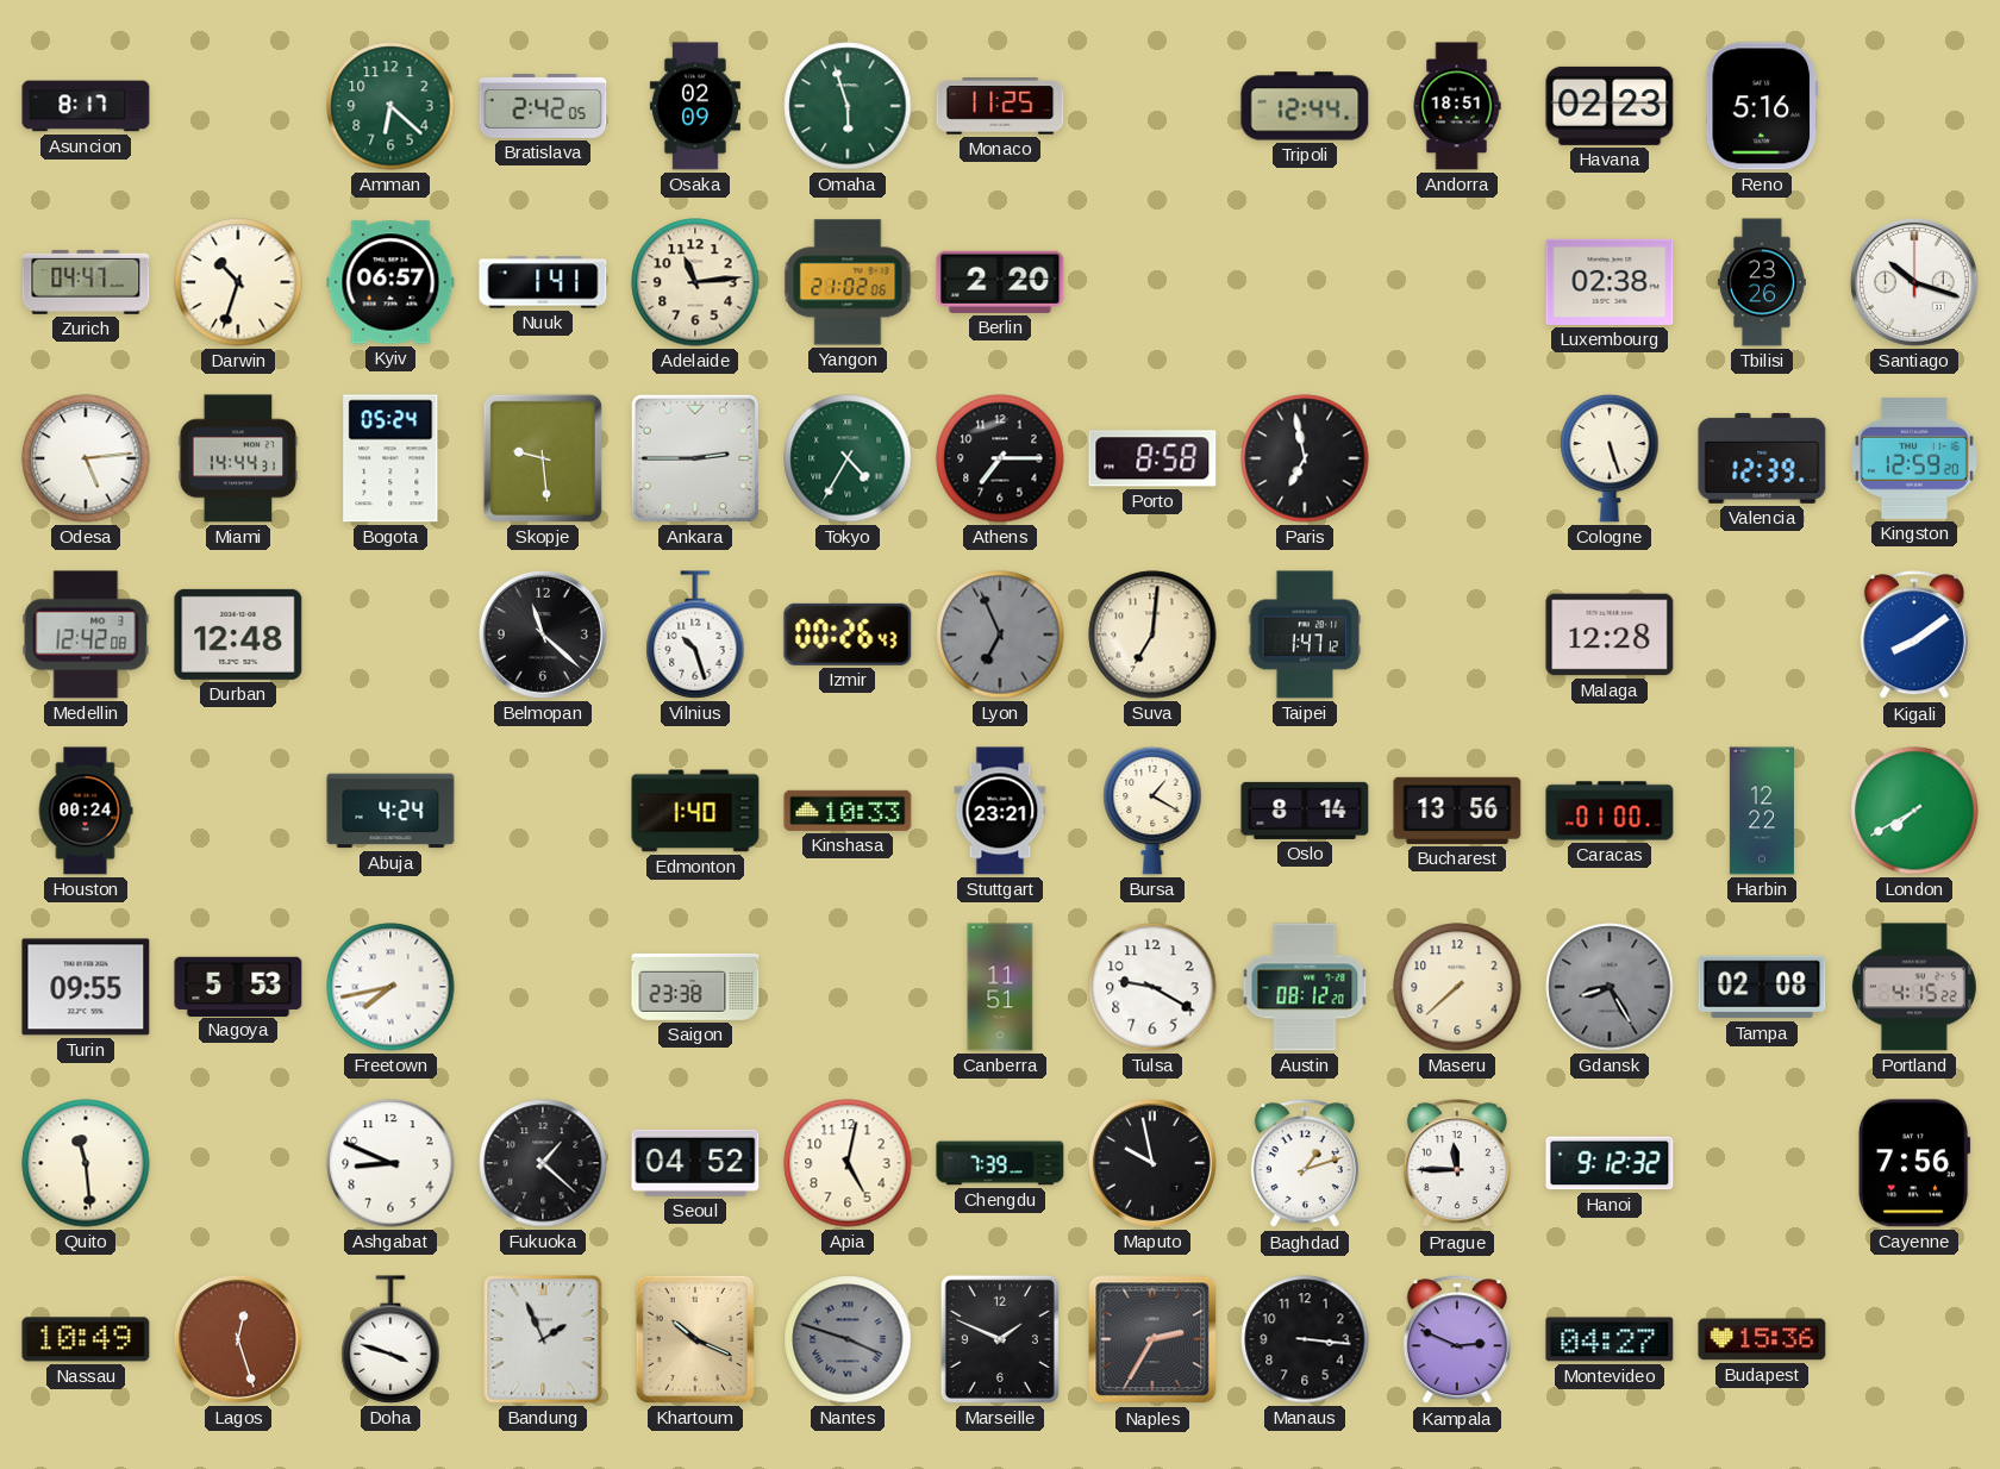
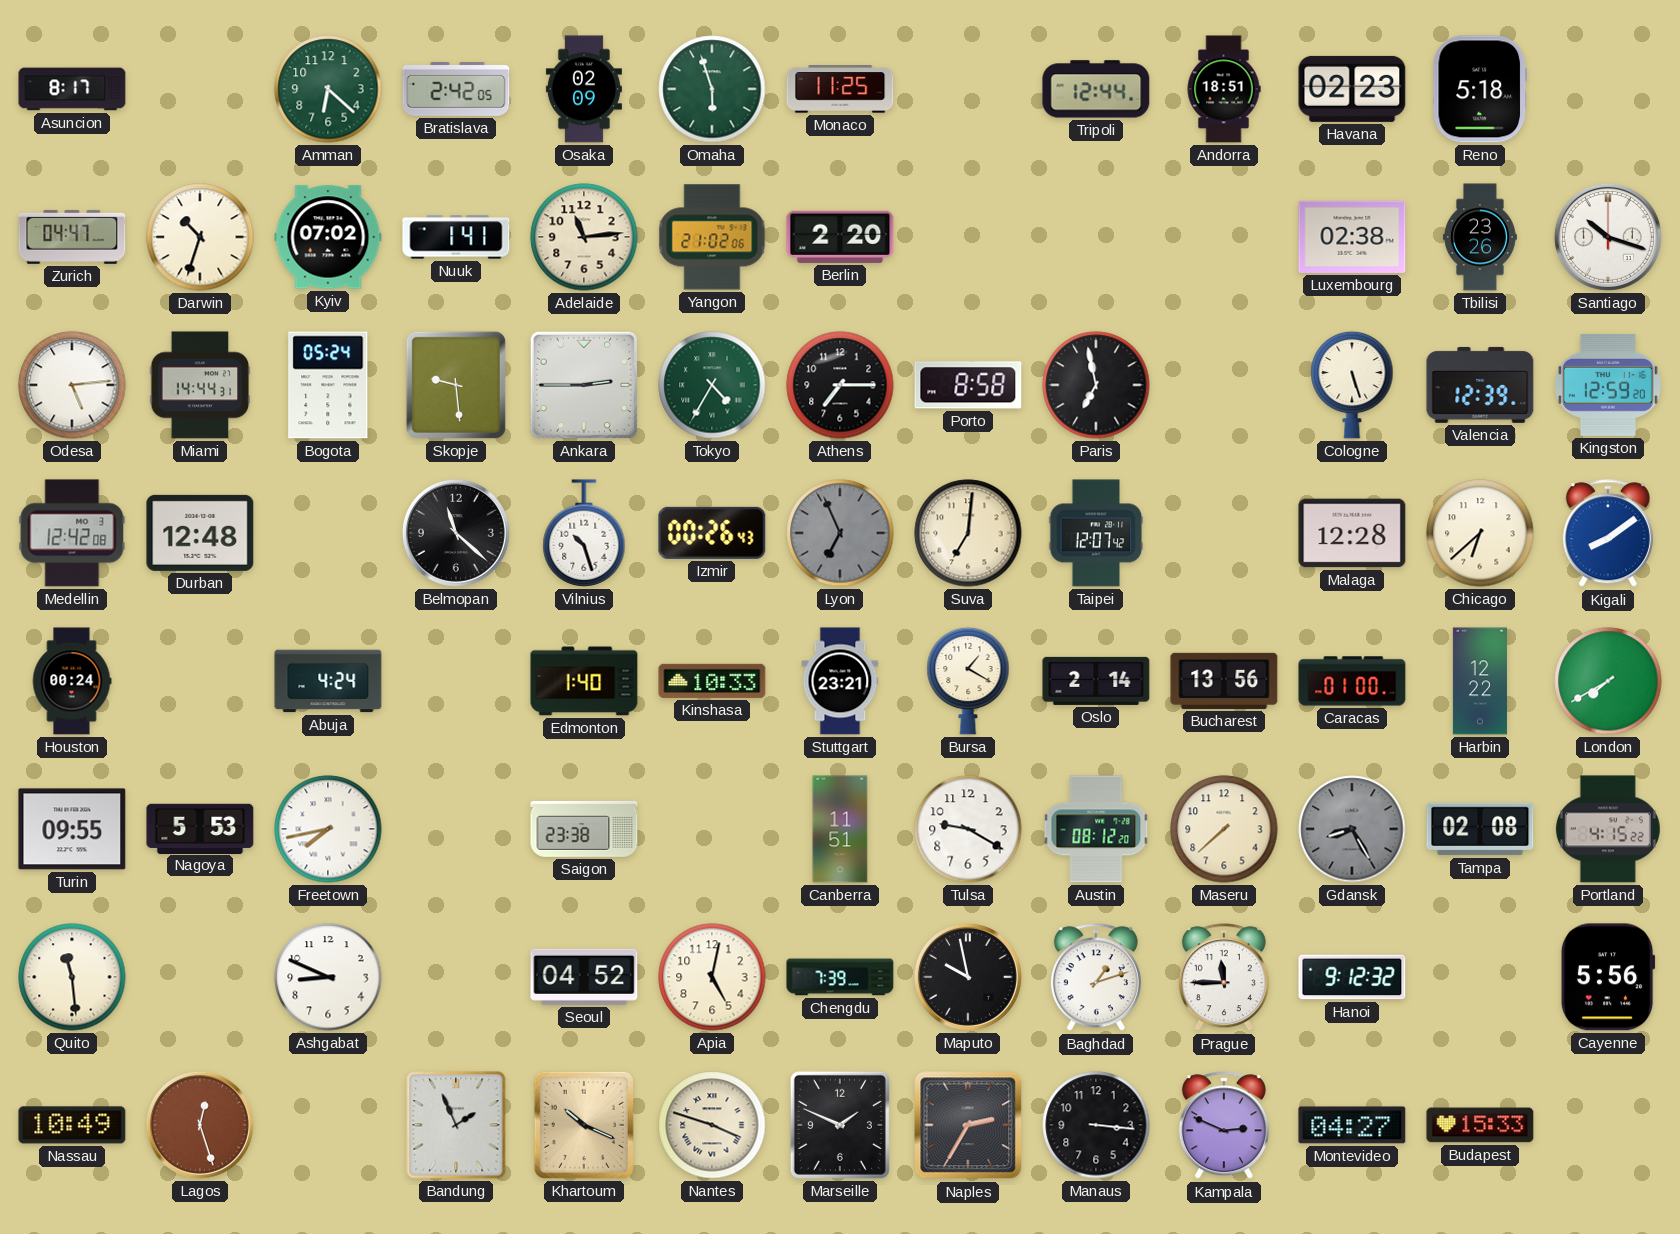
Reno: 5:16 -> 5:18 (1479, 89)
Kyiv: 06:57 -> 07:02 (328, 237)
Taipei: 1:47 -> 12:07 (1096, 533)
Chicago: none -> 6:38 (1480, 533)
Oslo: 8:14 -> 2:14 (1096, 681)
Fukuoka: 1:22 -> none (543, 1163)
Cayenne: 7:56 -> 5:56 (1608, 977)
Doha: 3:48 -> none (390, 1339)
Nantes dial: grey -> cream (712, 1125)
Budapest: 15:36 -> 15:33 (1480, 1125)
